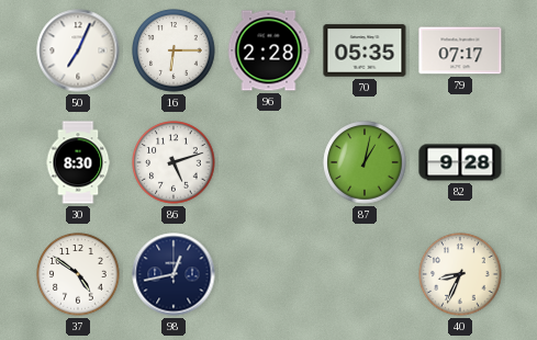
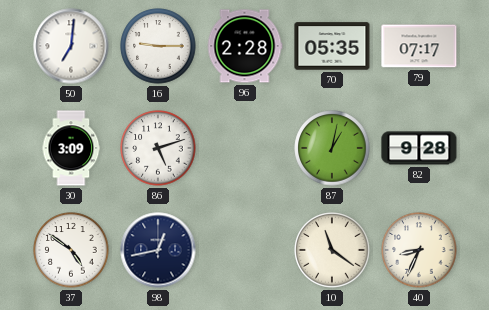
50: 7:04 -> 7:01 (71, 46)
16: 6:15 -> 9:15 (158, 46)
30: 8:30 -> 3:09 (71, 148)
10: none -> 11:21 (332, 250)
